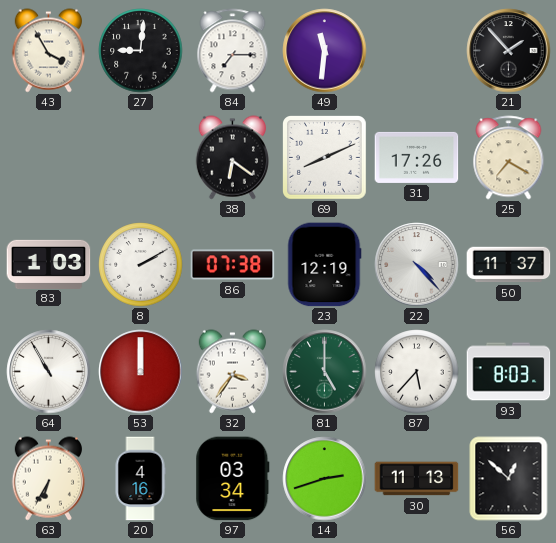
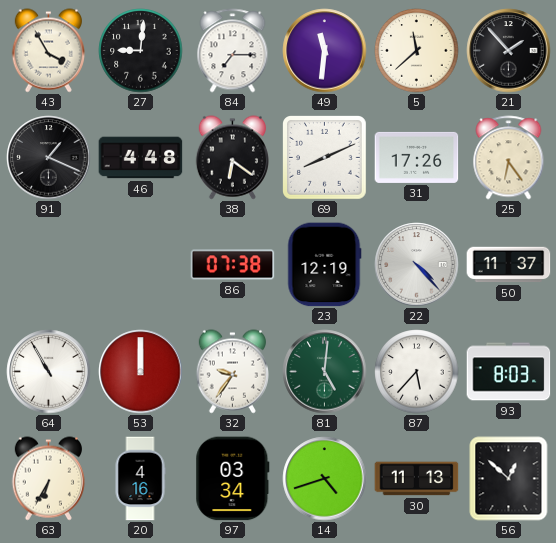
5: none -> 11:38 (417, 51)
91: none -> 1:19 (49, 158)
46: none -> 4:48 (141, 158)
25: 7:20 -> 6:24 (509, 158)
83: 1:03 -> none (49, 264)
8: 2:10 -> none (141, 265)
32: 3:36 -> 9:36 (232, 372)
81: 5:00 -> 5:01 (325, 372)
14: 2:42 -> 4:42 (325, 479)
